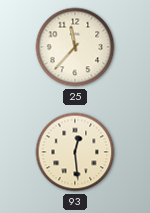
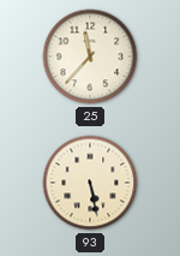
93: 12:29 -> 5:28 (90, 183)
